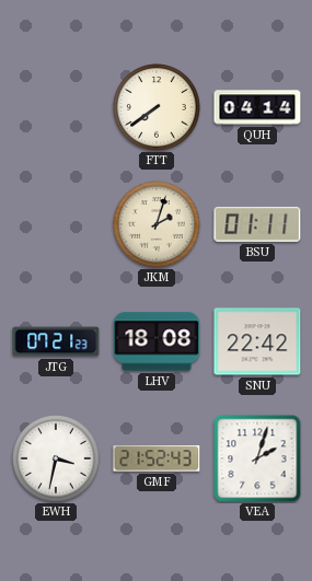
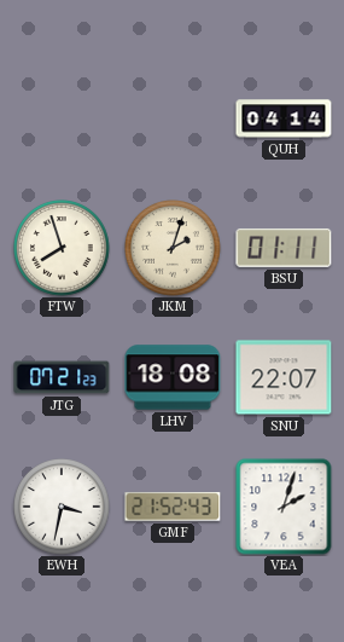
FTT: 7:39 -> none (157, 107)
FTW: none -> 7:57 (62, 248)
SNU: 22:42 -> 22:07 (284, 377)
